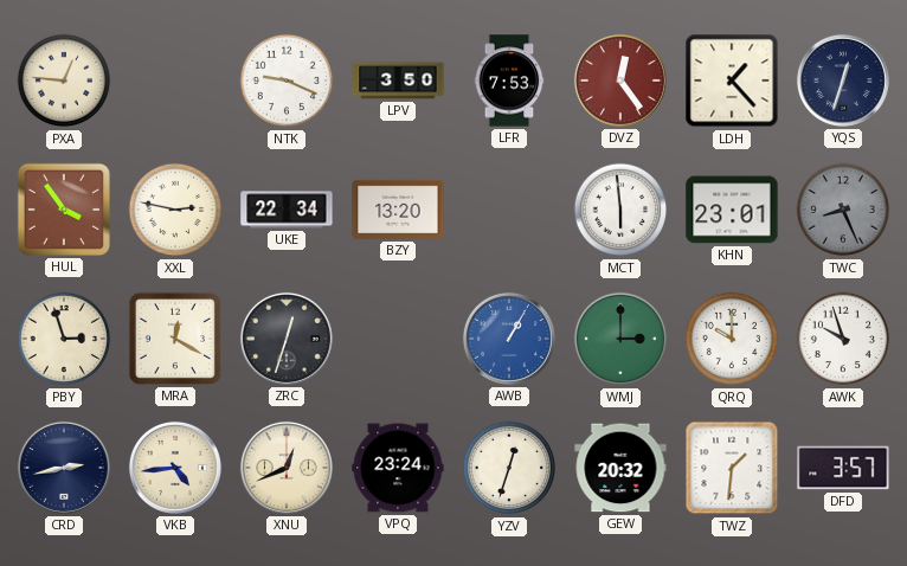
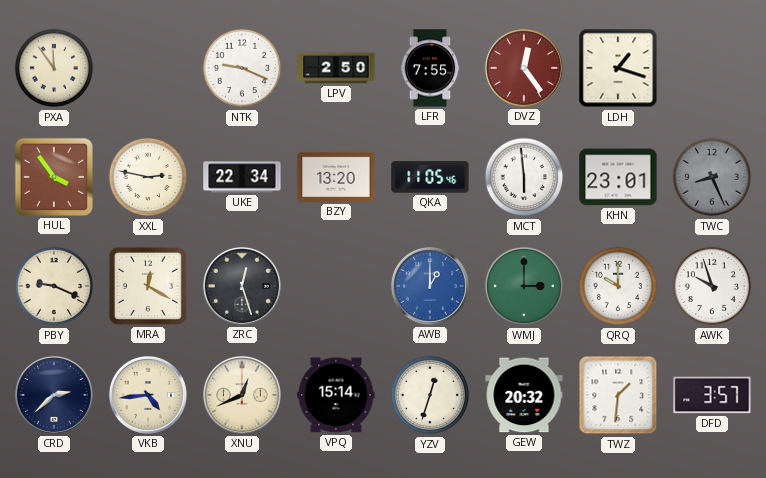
PXA: 12:46 -> 11:54 (54, 68)
LPV: 3:50 -> 2:50 (336, 68)
LFR: 7:53 -> 7:55 (430, 68)
LDH: 1:23 -> 1:18 (618, 68)
YQS: 12:33 -> none (843, 81)
QKA: none -> 11:05 (430, 177)
PBY: 2:57 -> 9:19 (54, 286)
ZRC: 12:33 -> 12:27 (242, 286)
AWB: 1:05 -> 1:00 (430, 286)
CRD: 2:43 -> 2:38 (54, 395)
VPQ: 23:24 -> 15:14 (336, 395)
